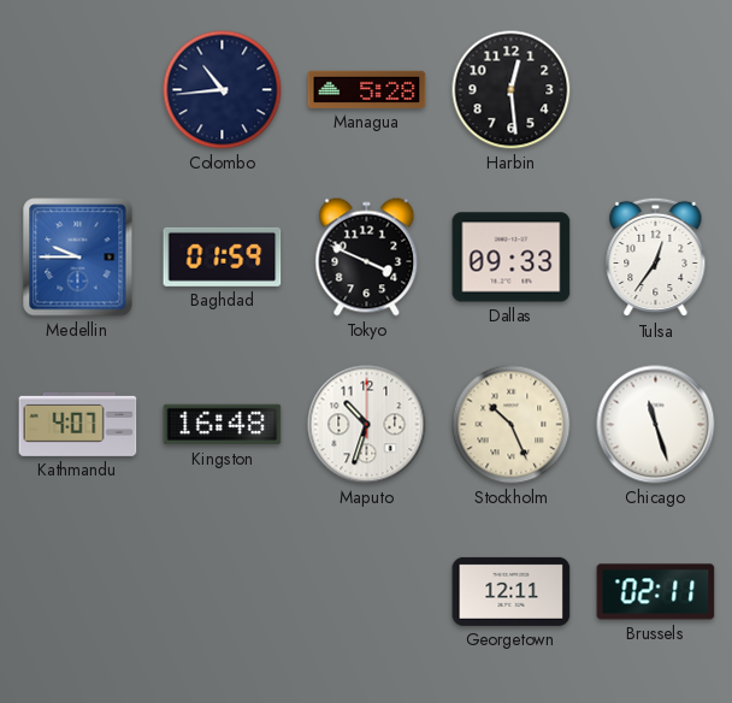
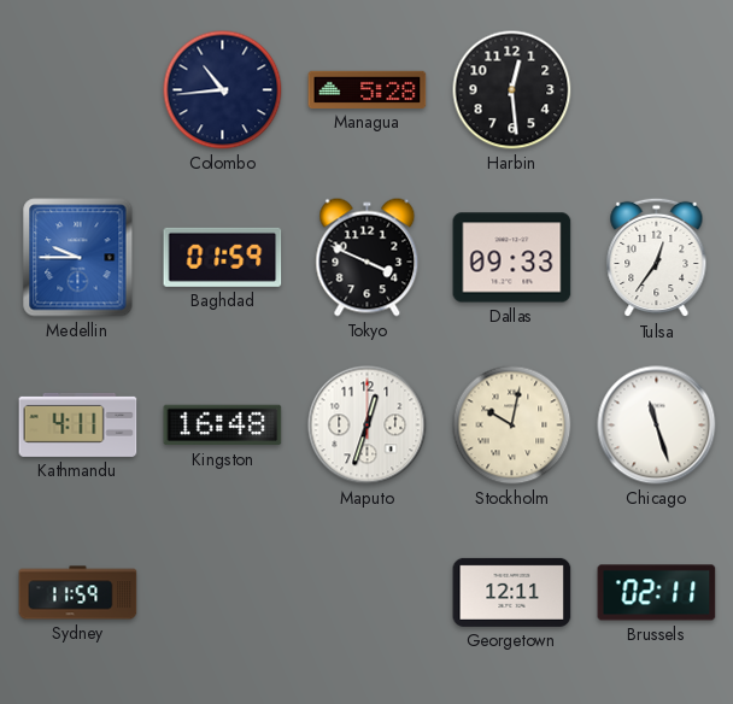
Kathmandu: 4:07 -> 4:11 (78, 424)
Maputo: 10:33 -> 12:33 (368, 426)
Stockholm: 10:26 -> 10:02 (512, 426)
Sydney: none -> 11:59 (78, 593)
